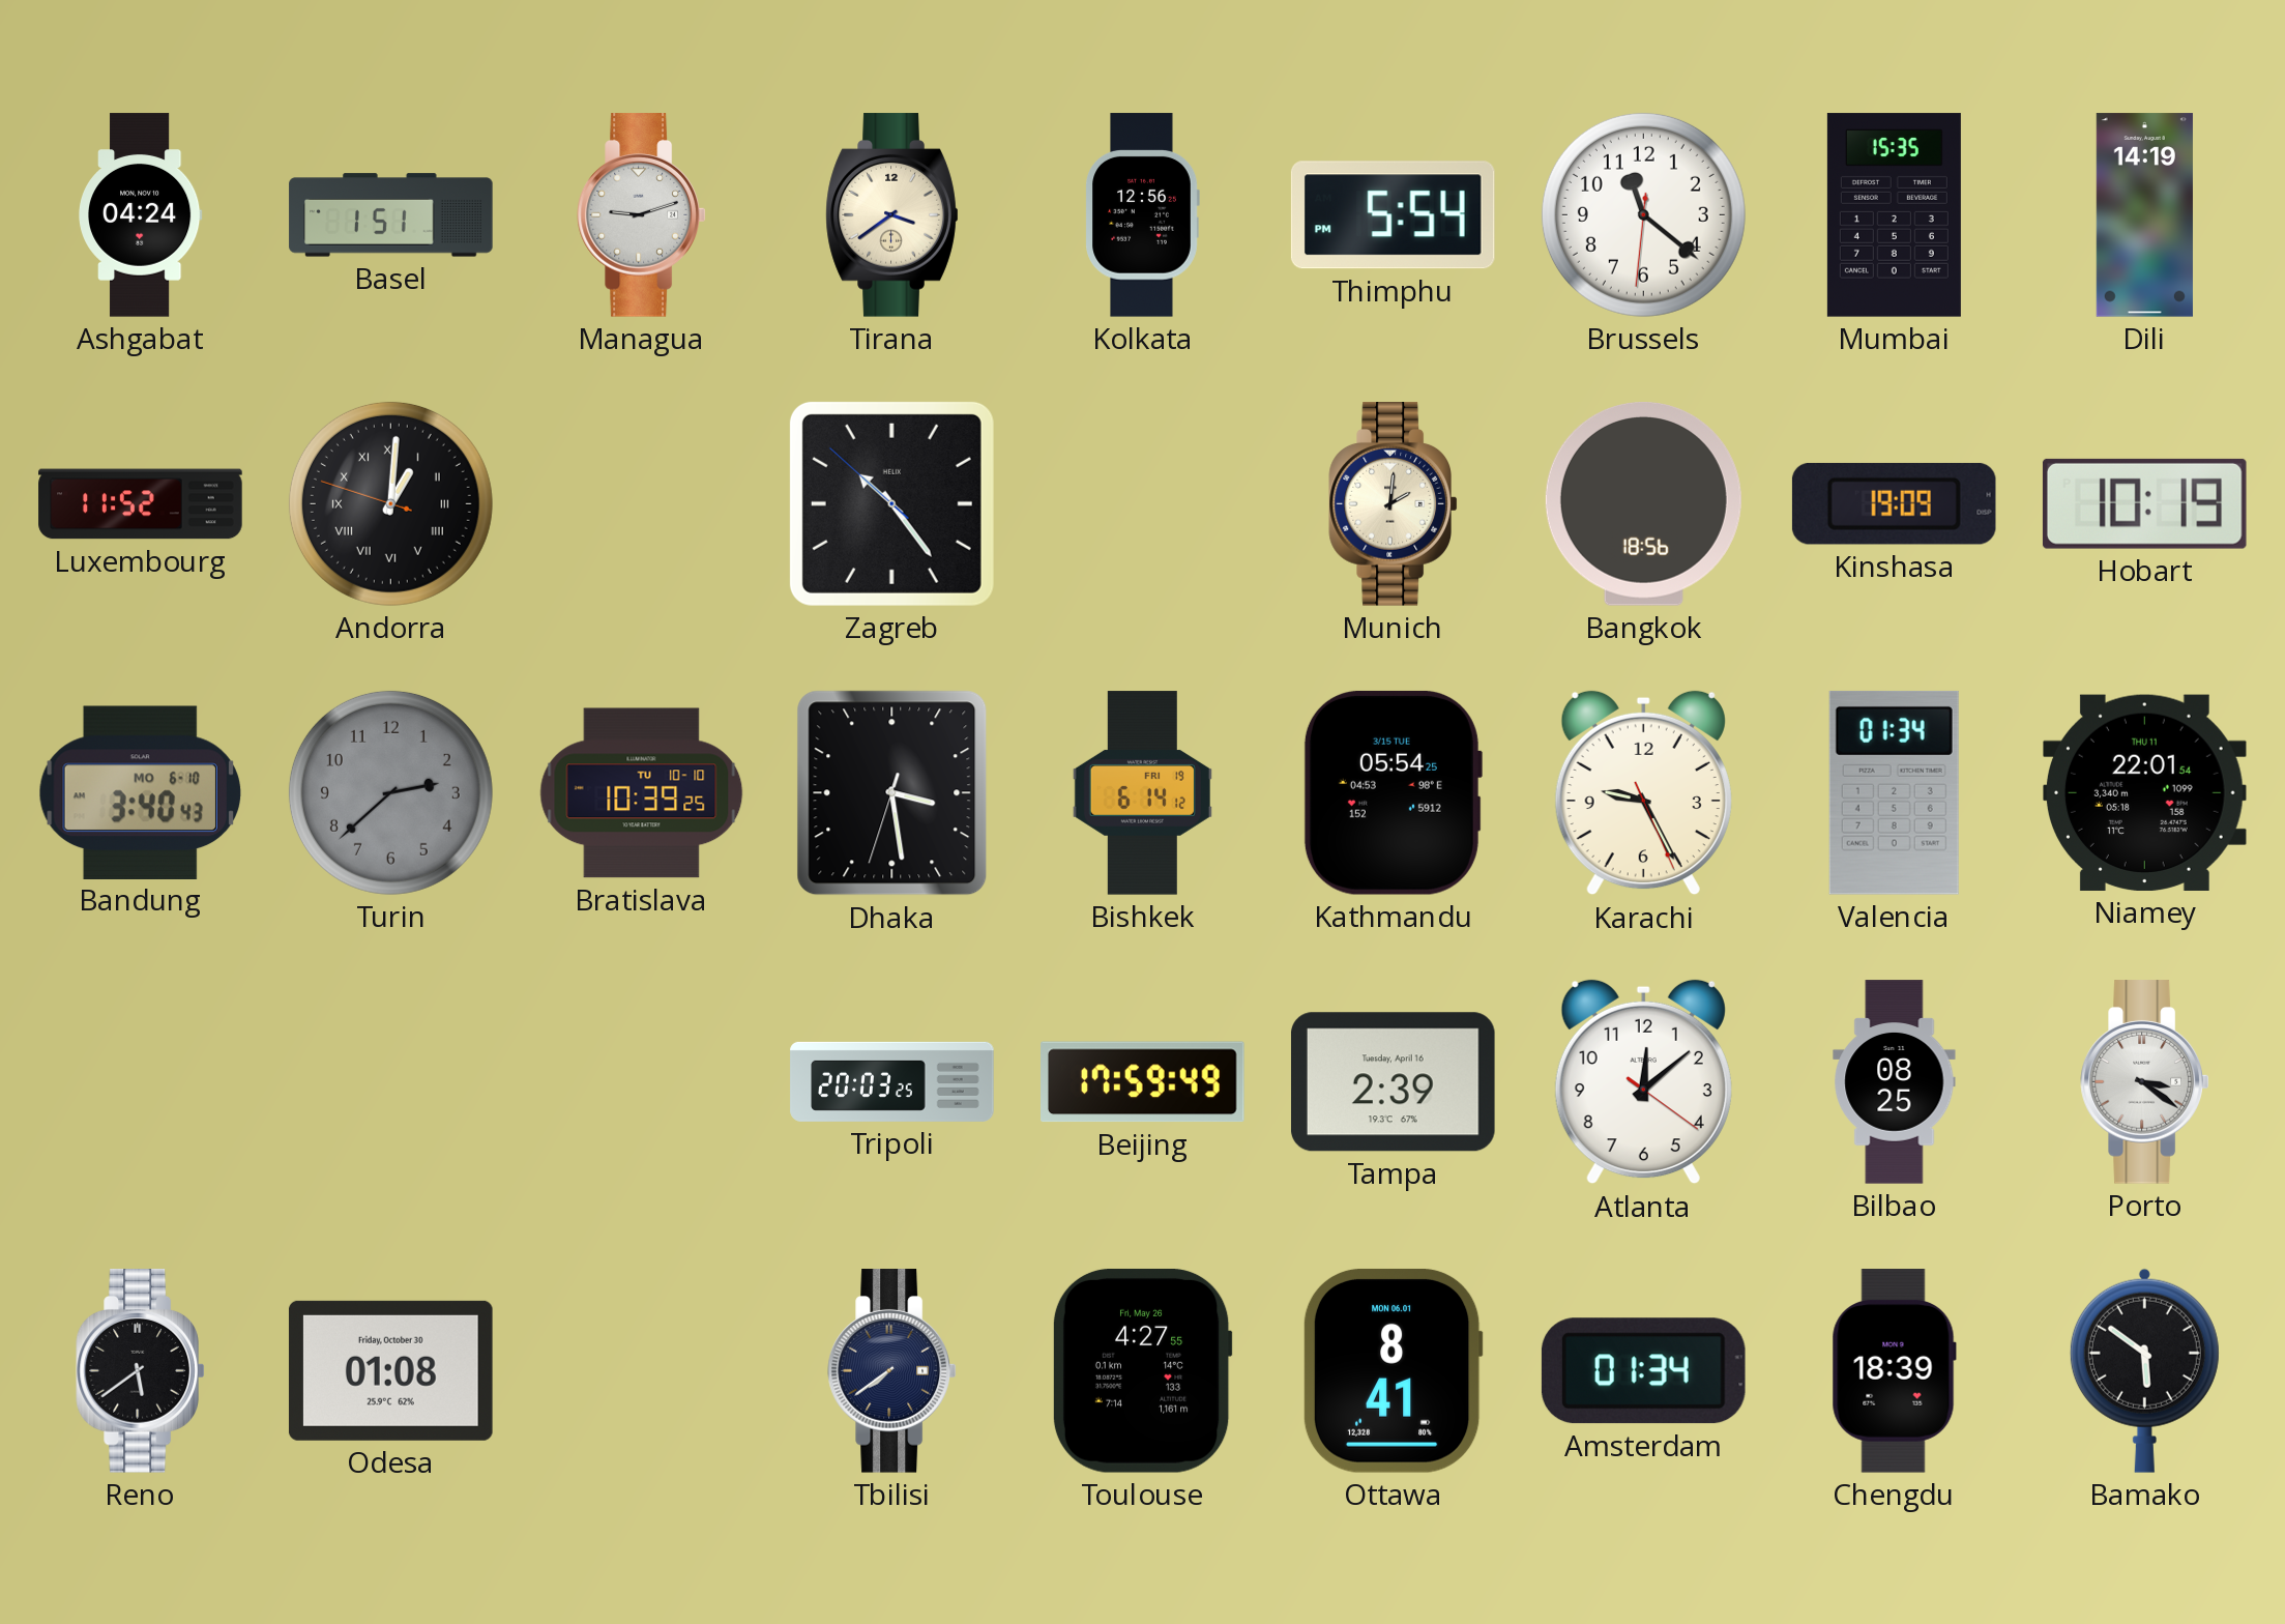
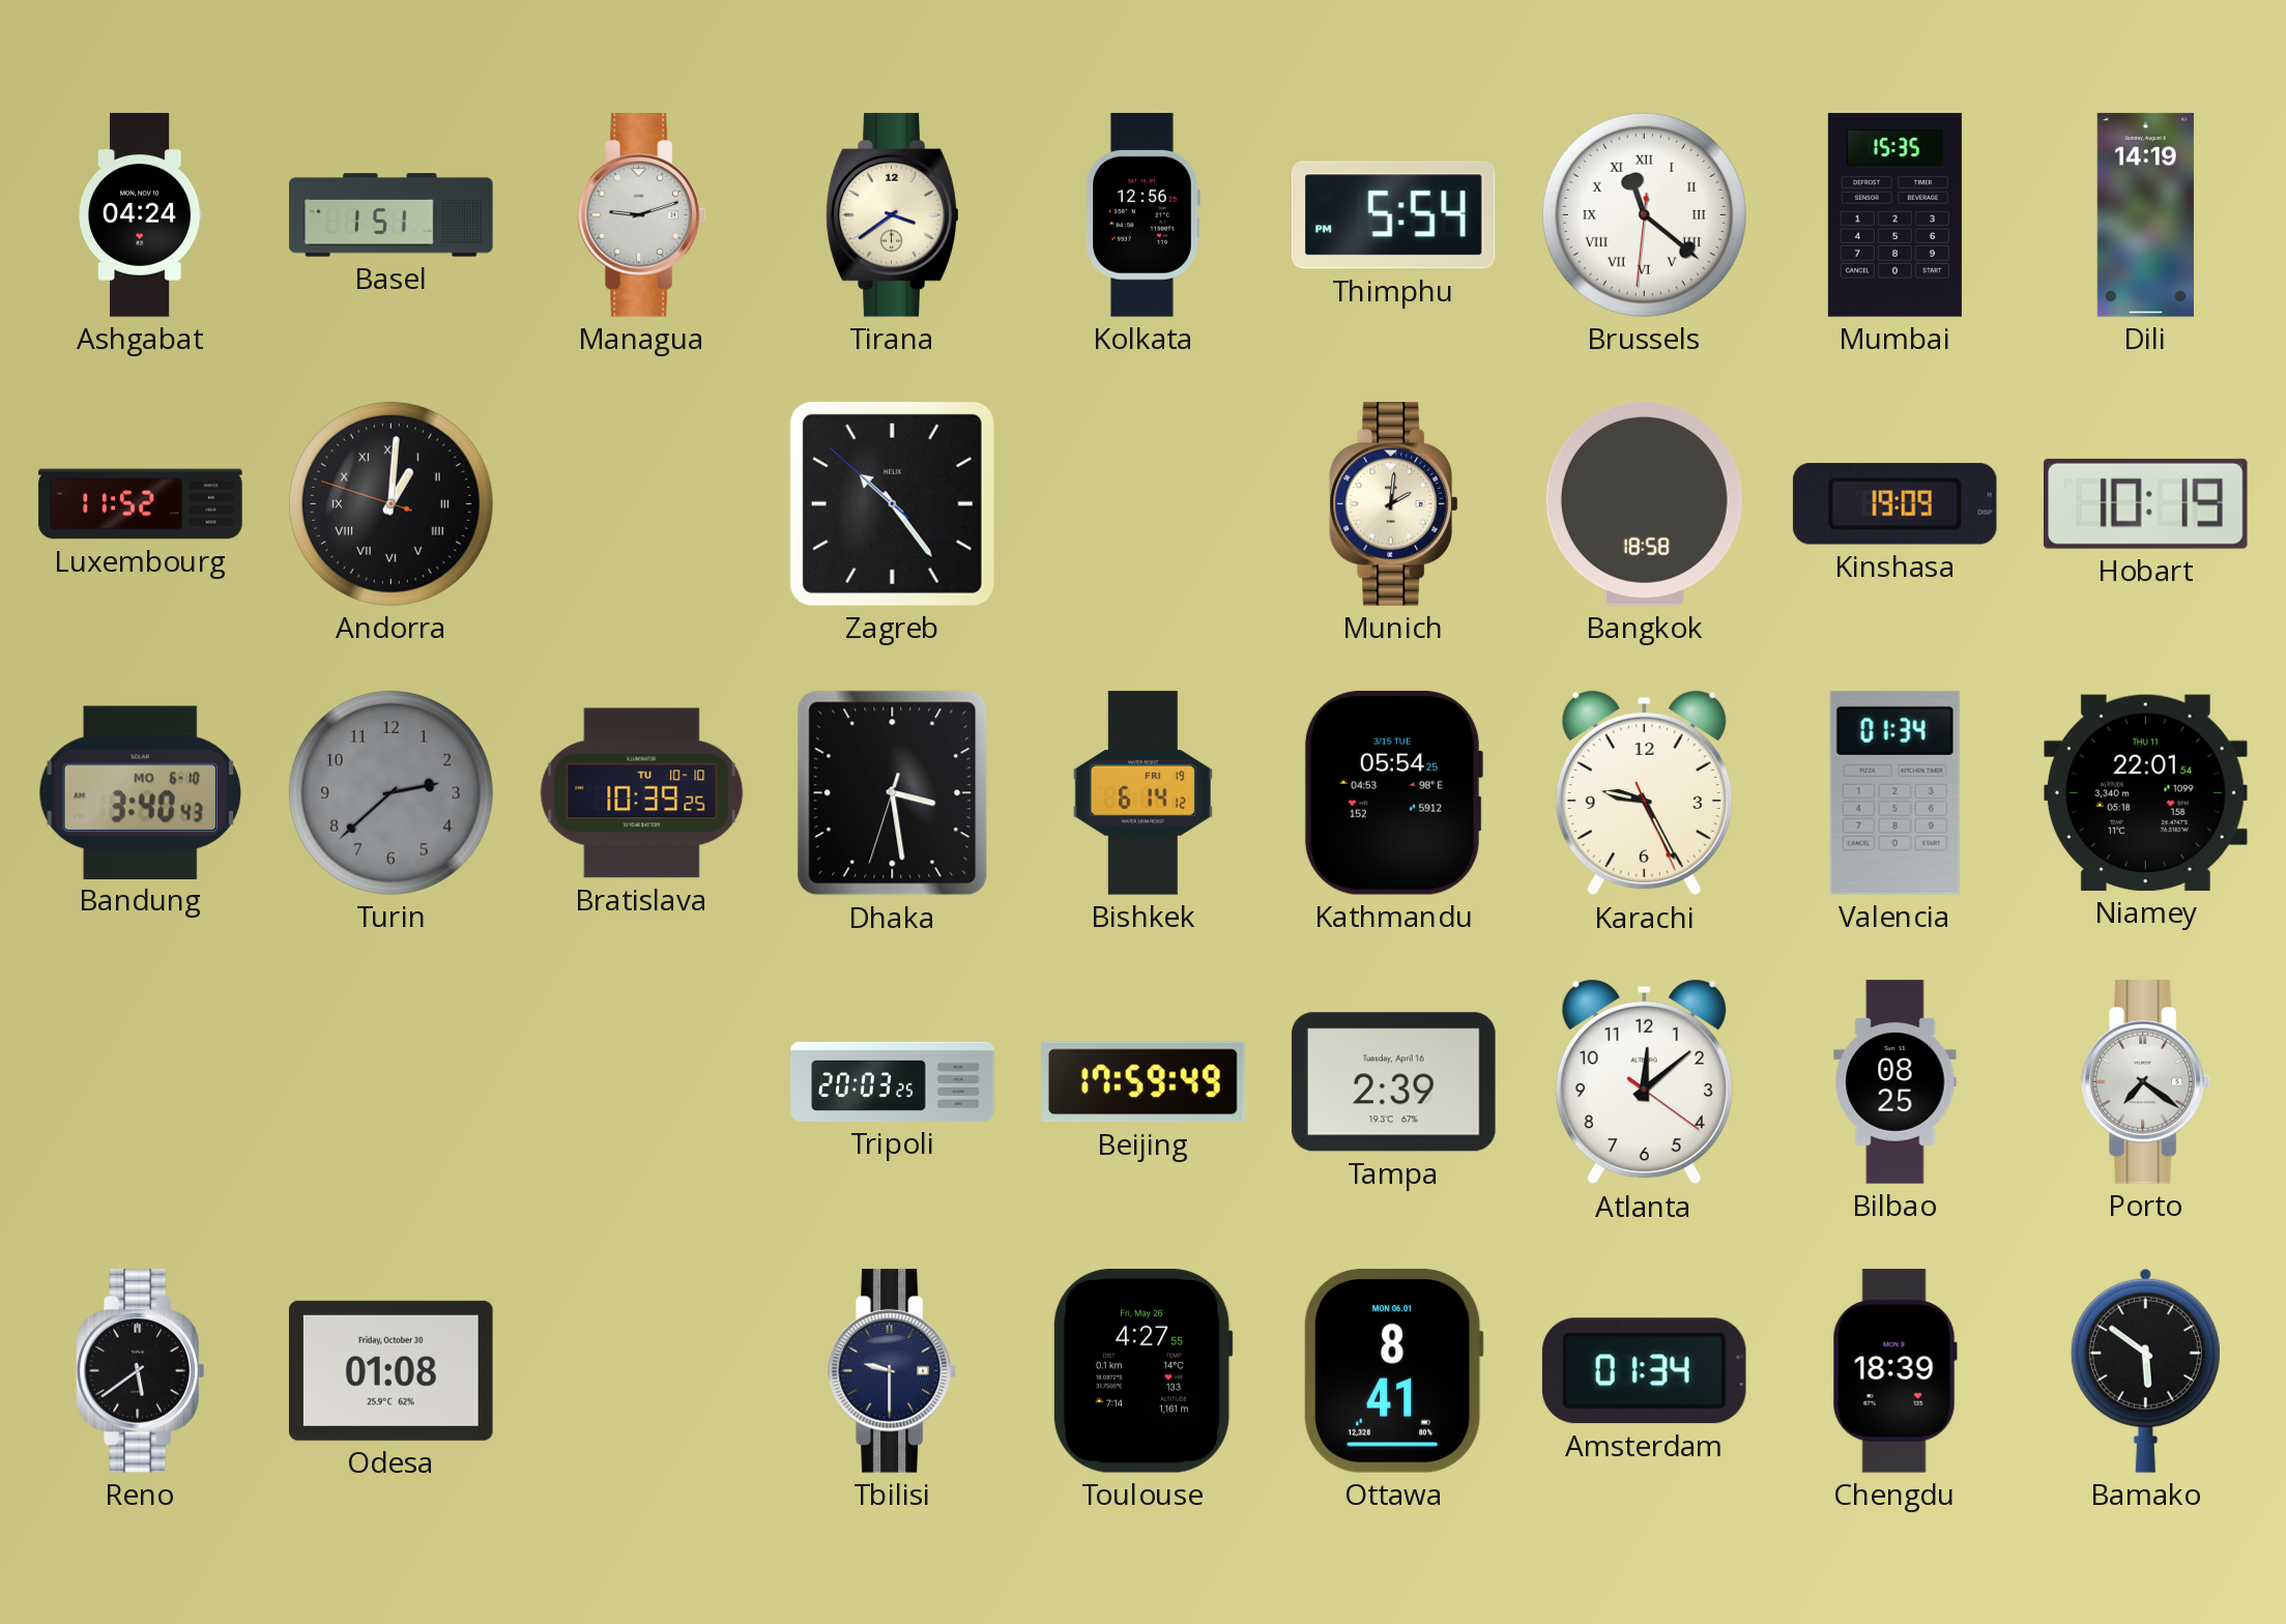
Brussels numerals: Arabic -> Roman (1644, 214)
Bangkok: 18:56 -> 18:58 (1644, 503)
Porto: 3:21 -> 7:21 (2146, 1082)
Tbilisi: 7:39 -> 9:30 (893, 1371)
